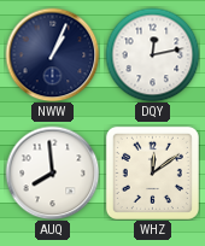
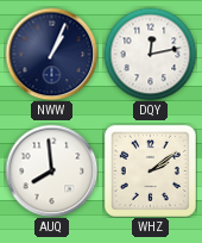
WHZ: 12:09 -> 2:09 (150, 170)
